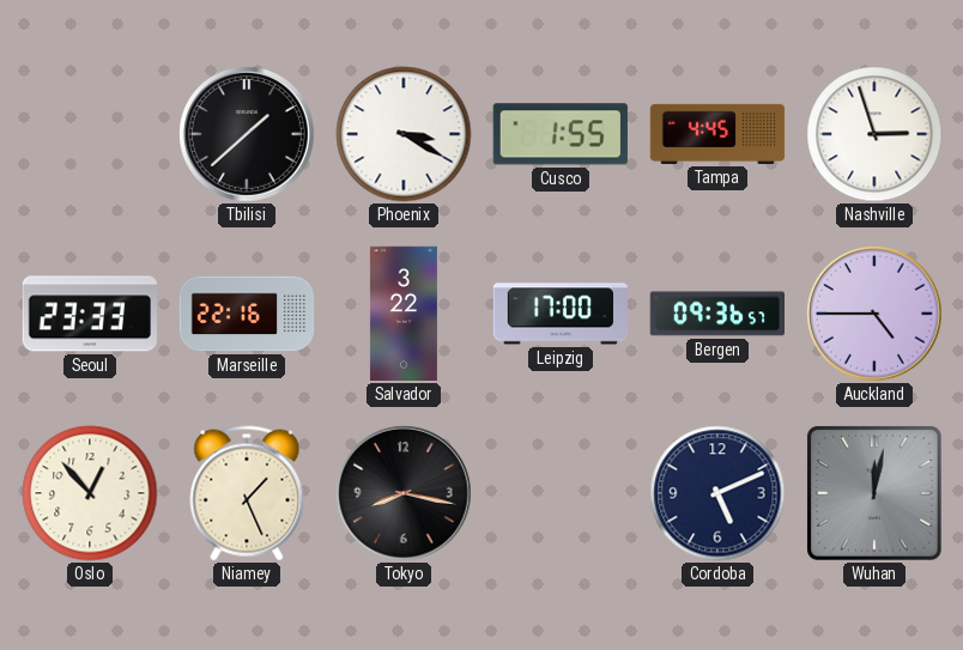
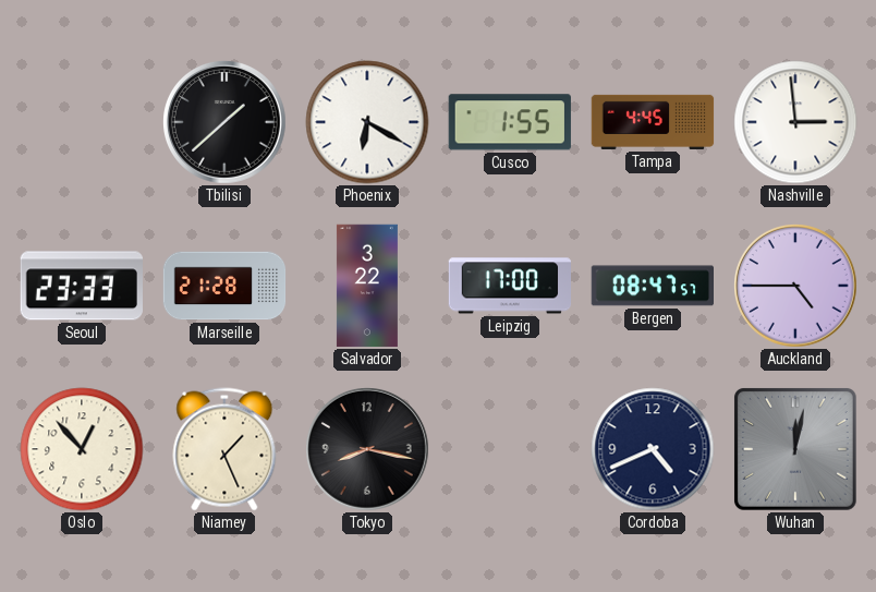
Phoenix: 3:20 -> 6:20 (367, 122)
Nashville: 2:57 -> 2:59 (795, 122)
Marseille: 22:16 -> 21:28 (224, 286)
Bergen: 09:36 -> 08:47 (653, 286)
Cordoba: 5:11 -> 4:41 (653, 449)
